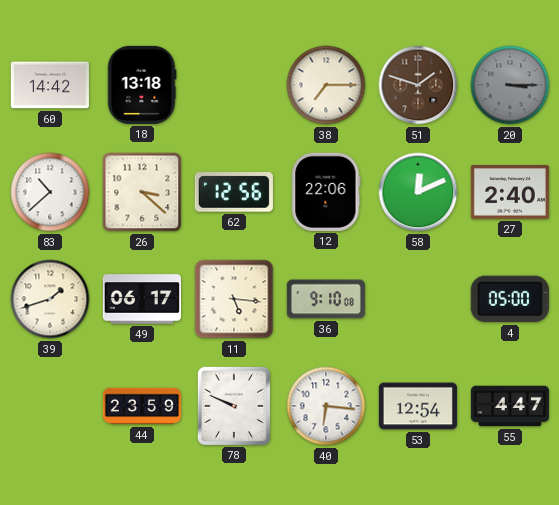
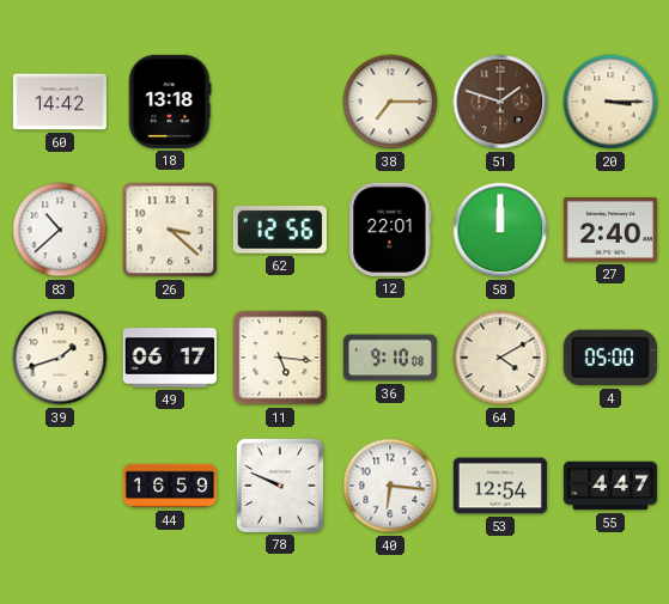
20 dial: grey -> cream (610, 102)
12: 22:06 -> 22:01 (390, 230)
58: 12:11 -> 12:00 (500, 230)
64: none -> 4:10 (500, 358)
44: 23:59 -> 16:59 (169, 486)
